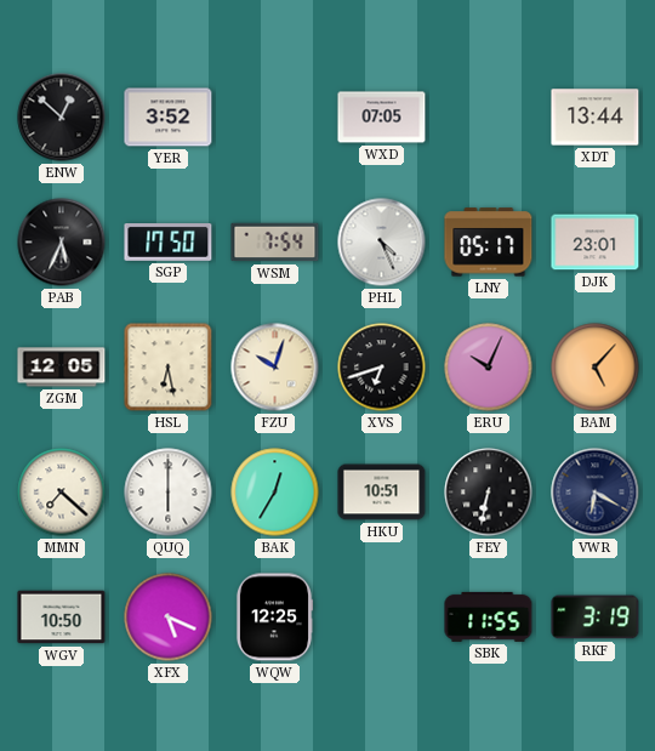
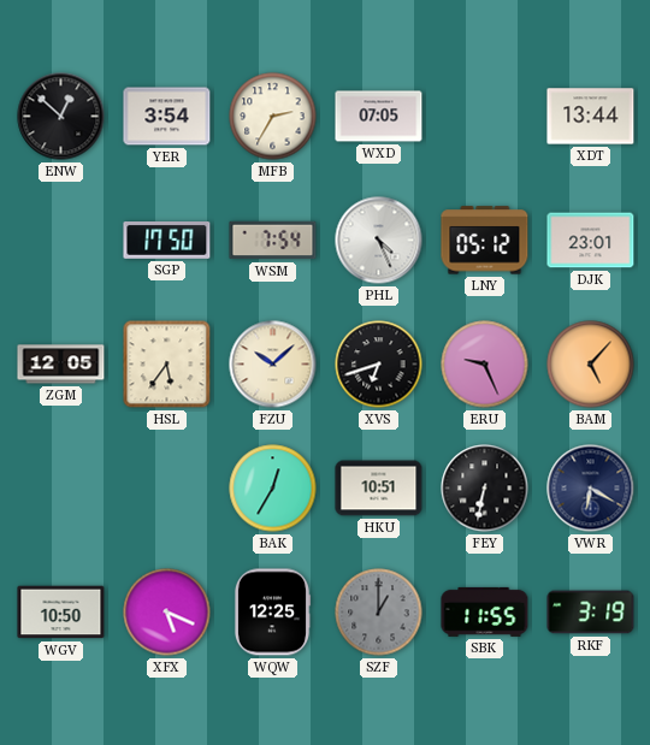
YER: 3:52 -> 3:54 (167, 117)
MFB: none -> 2:35 (273, 117)
PAB: 5:34 -> none (62, 243)
LNY: 05:17 -> 05:12 (485, 241)
HSL: 6:28 -> 5:36 (167, 365)
FZU: 10:03 -> 10:08 (273, 365)
ERU: 10:04 -> 9:26 (485, 365)
MMN: 7:22 -> none (62, 493)
QUQ: 6:00 -> none (169, 493)
SZF: none -> 1:00 (379, 613)
